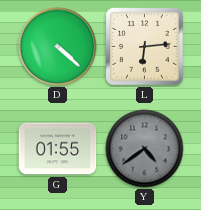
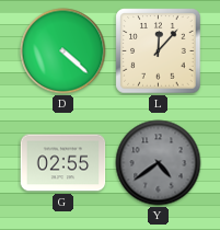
L: 6:14 -> 12:07 (159, 51)
G: 01:55 -> 02:55 (63, 163)
